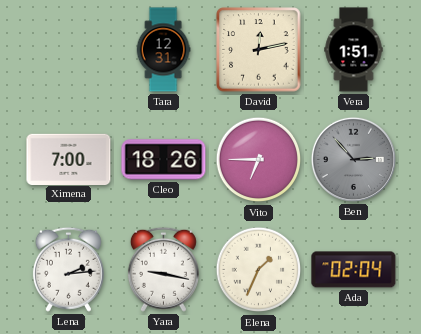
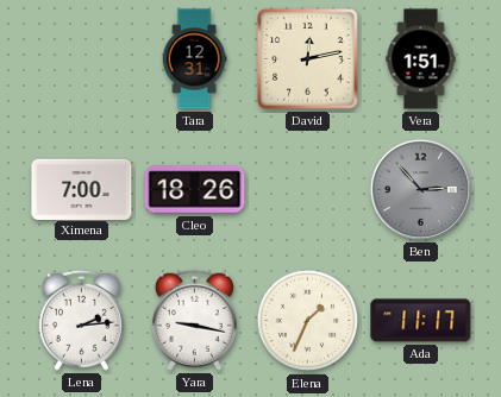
Vito: 6:45 -> none (259, 160)
Ada: 02:04 -> 11:17 (421, 321)
